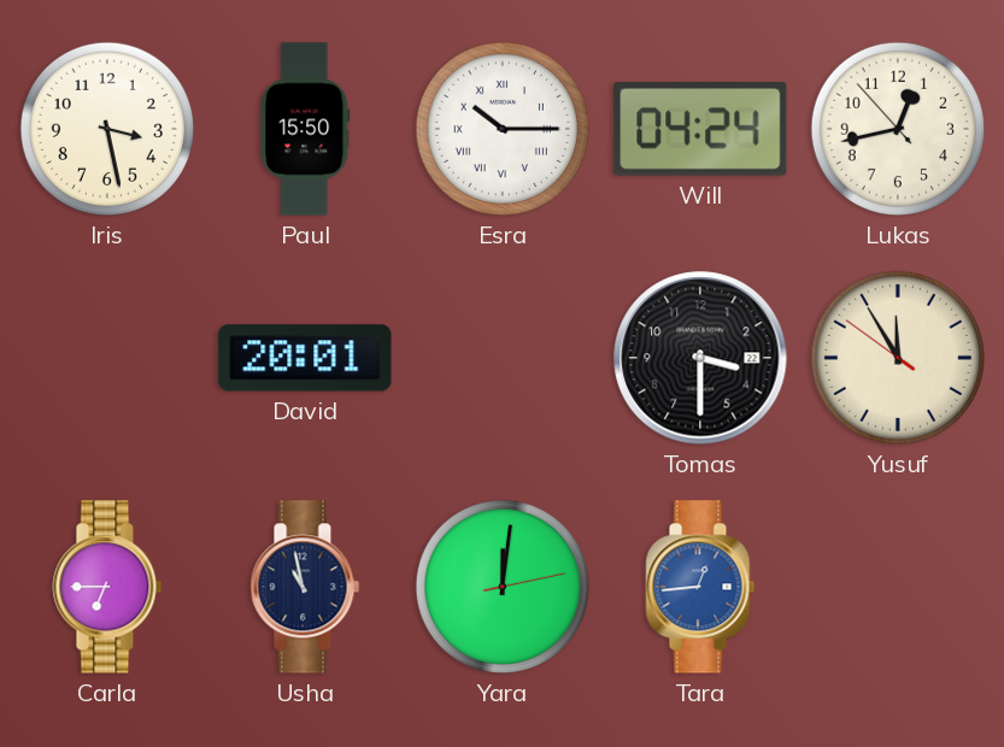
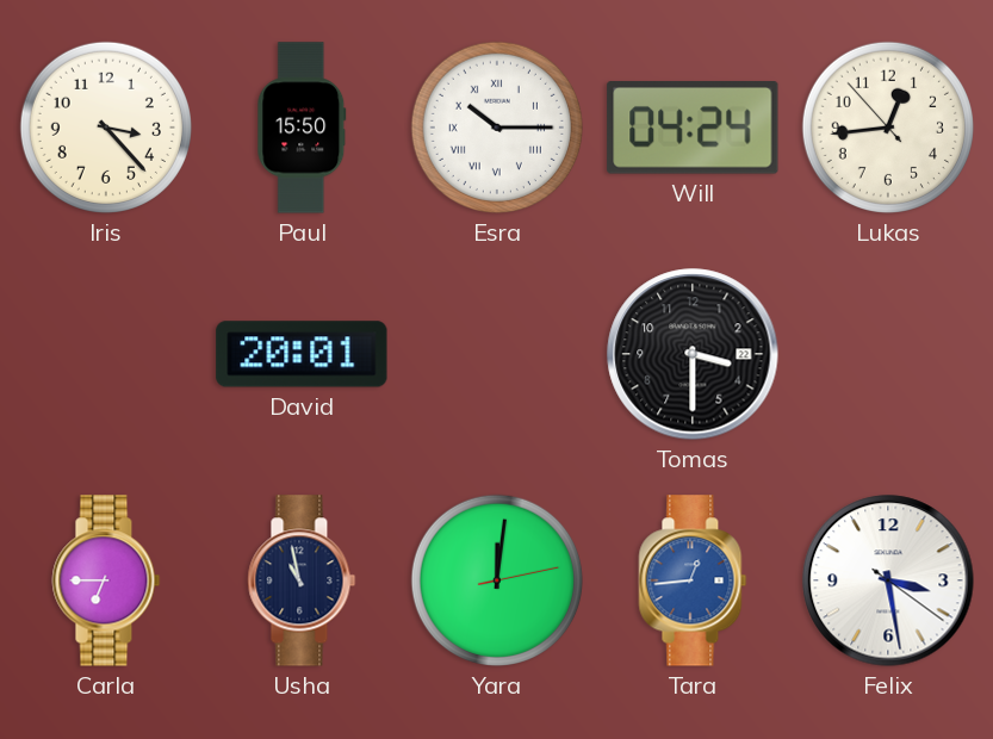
Iris: 3:28 -> 3:23 (106, 128)
Lukas: 12:42 -> 12:43 (888, 128)
Yusuf: 11:54 -> none (898, 358)
Felix: none -> 3:28 (888, 580)
